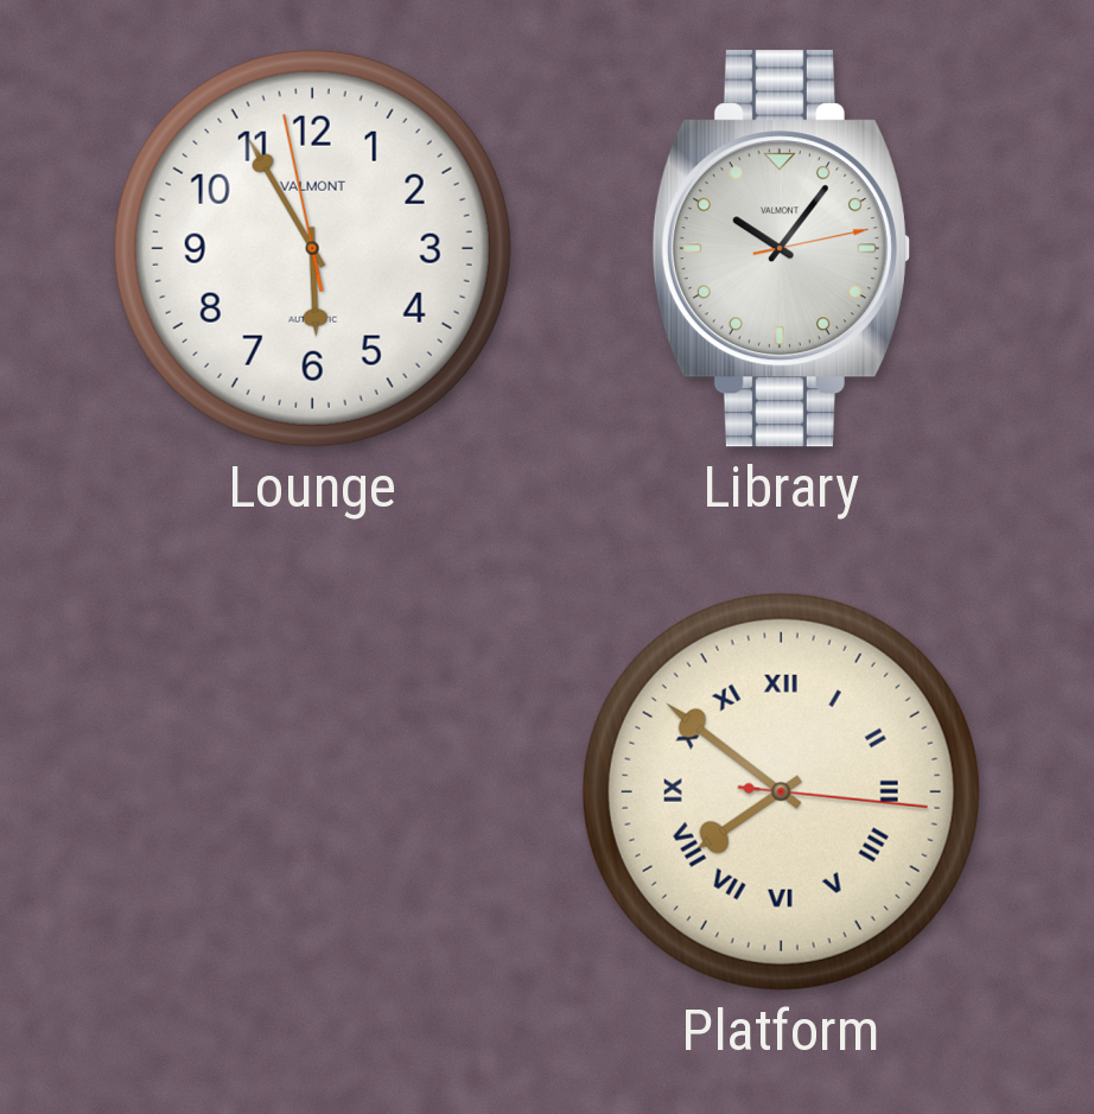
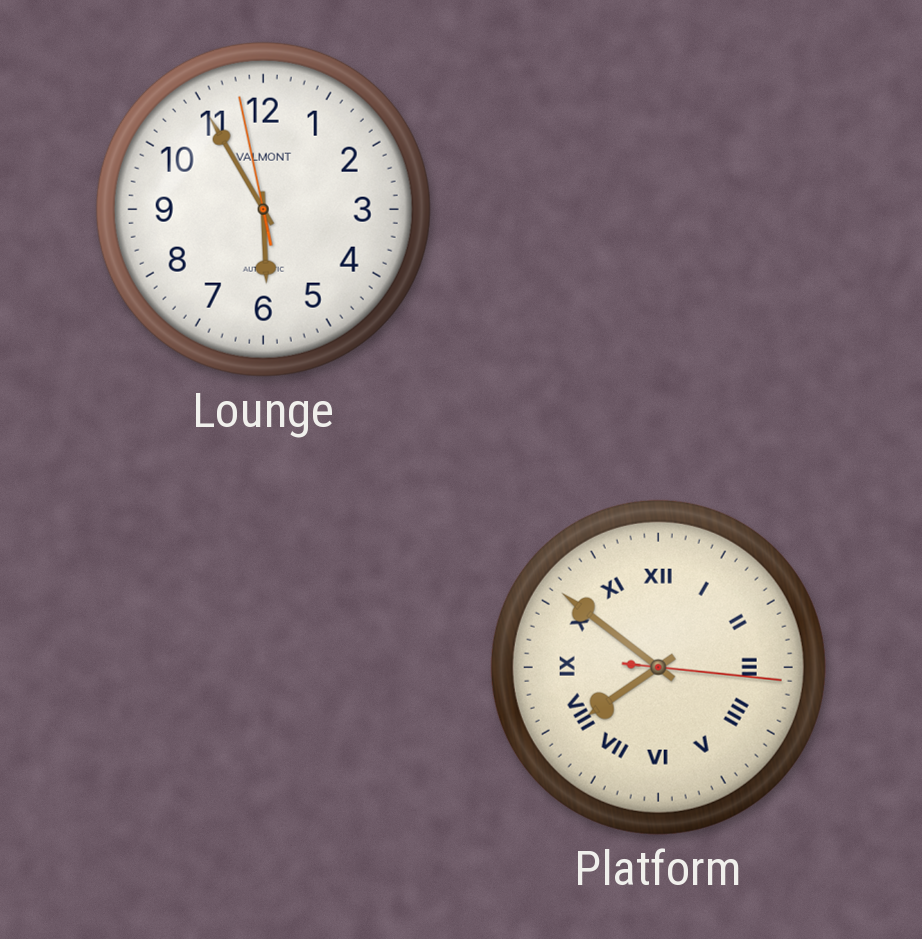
Library: 10:06 -> none (781, 249)
